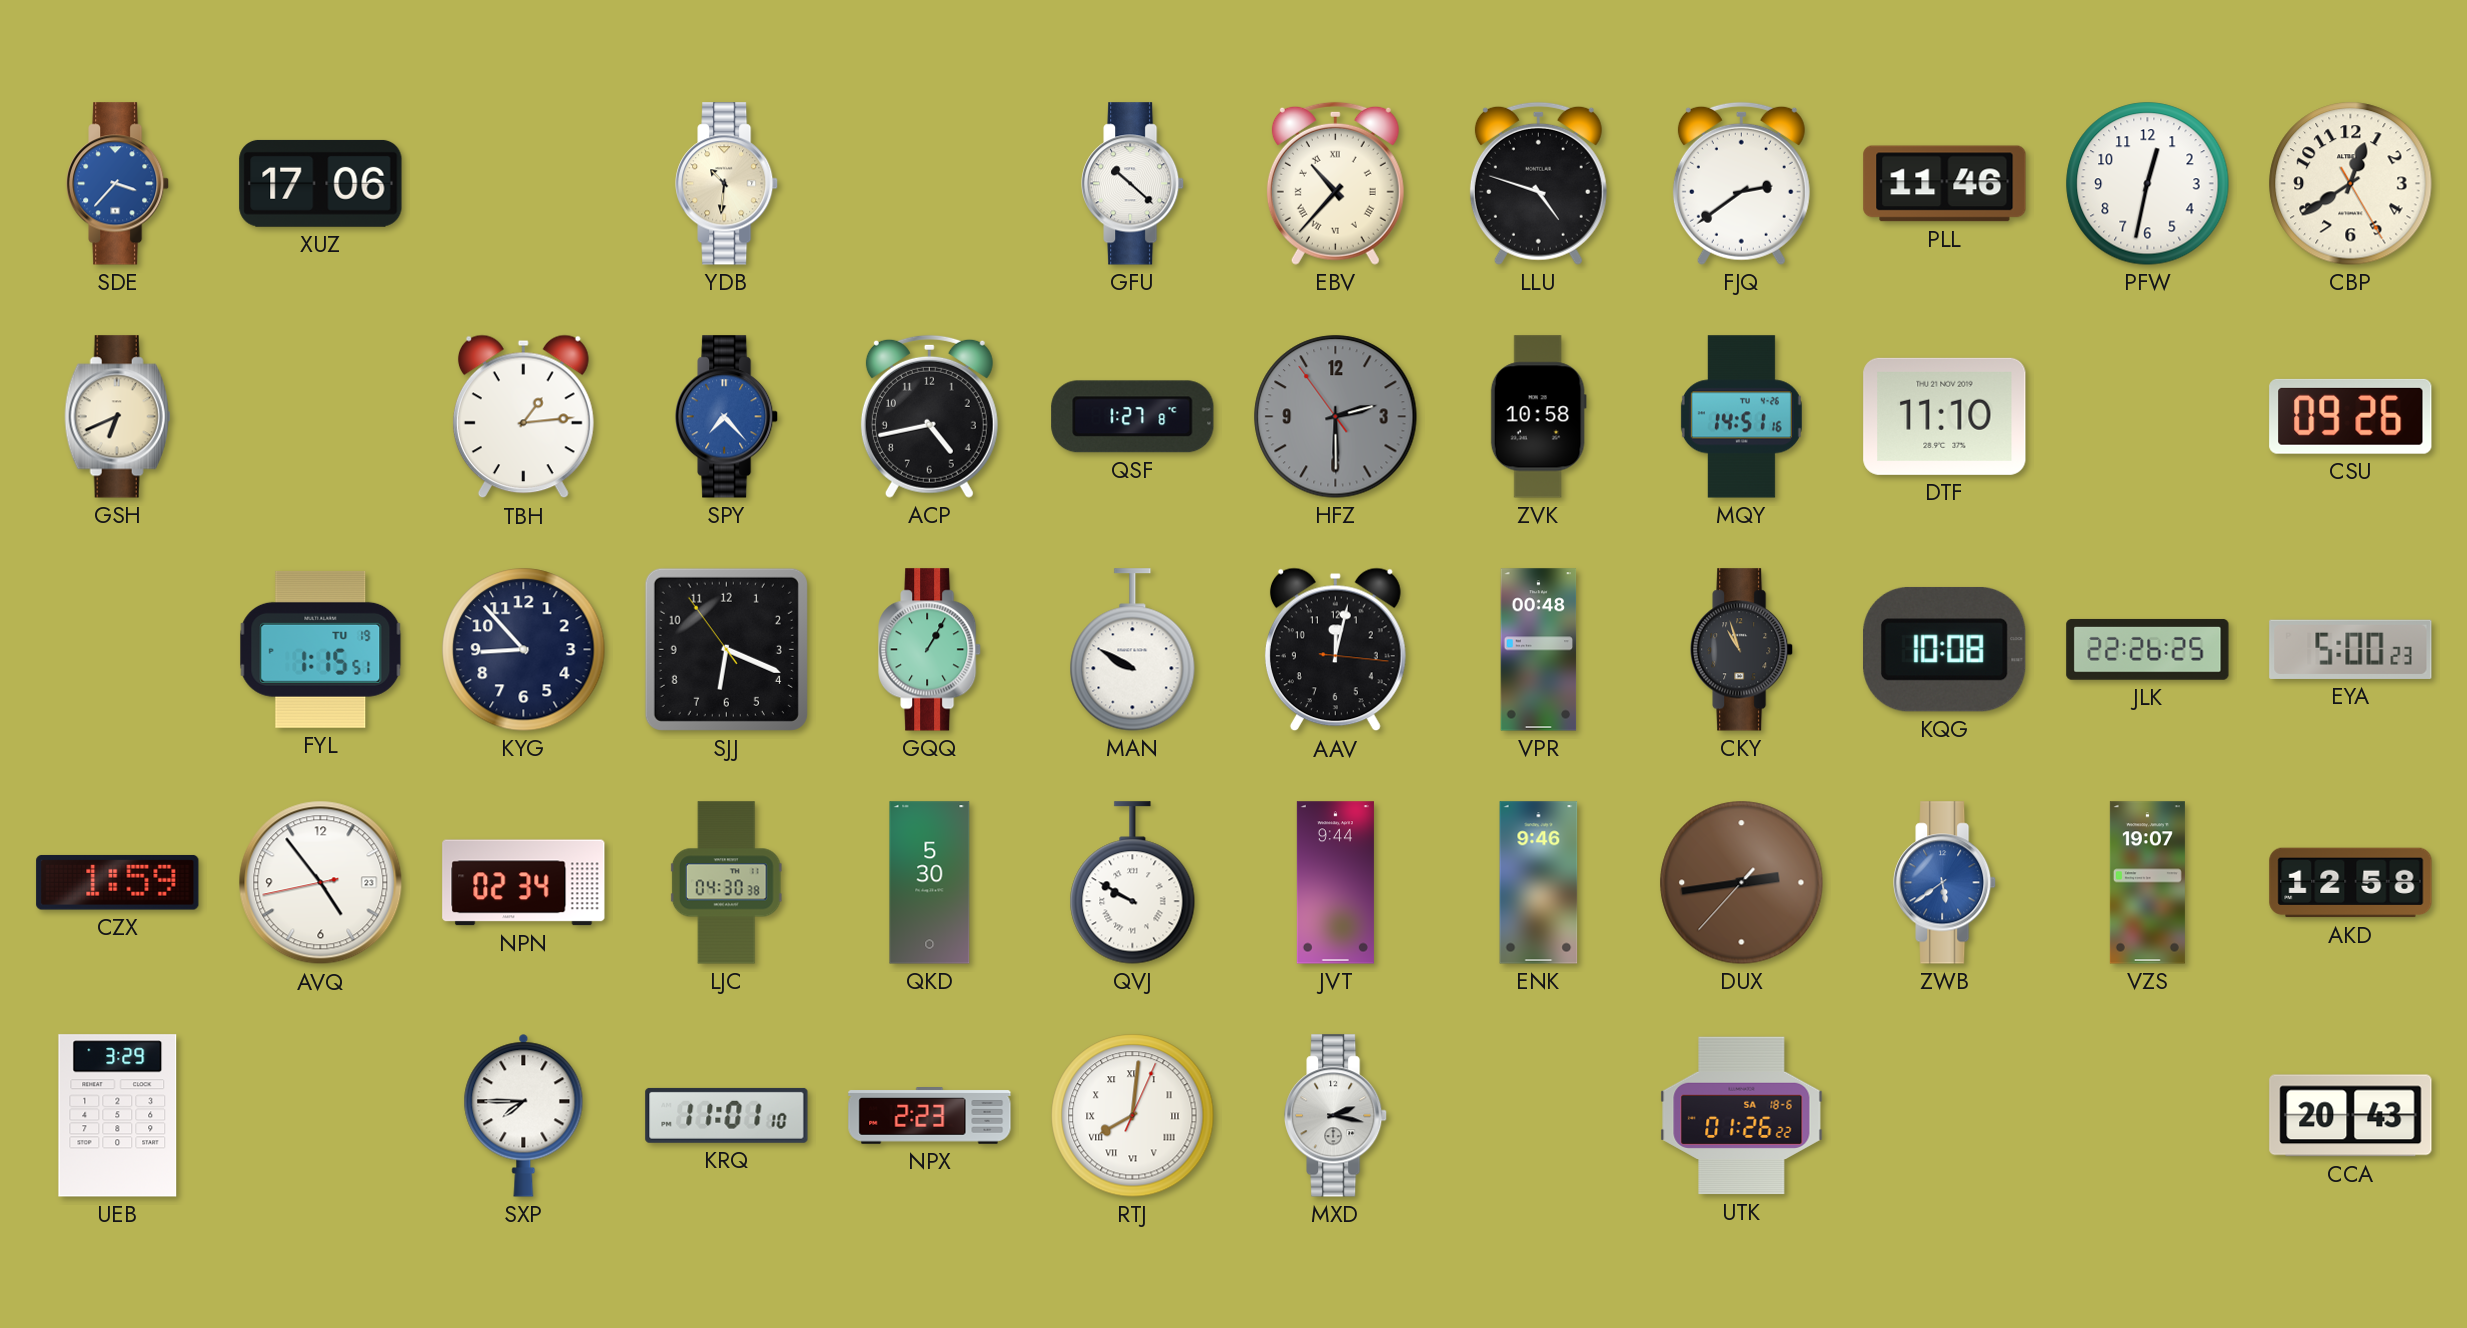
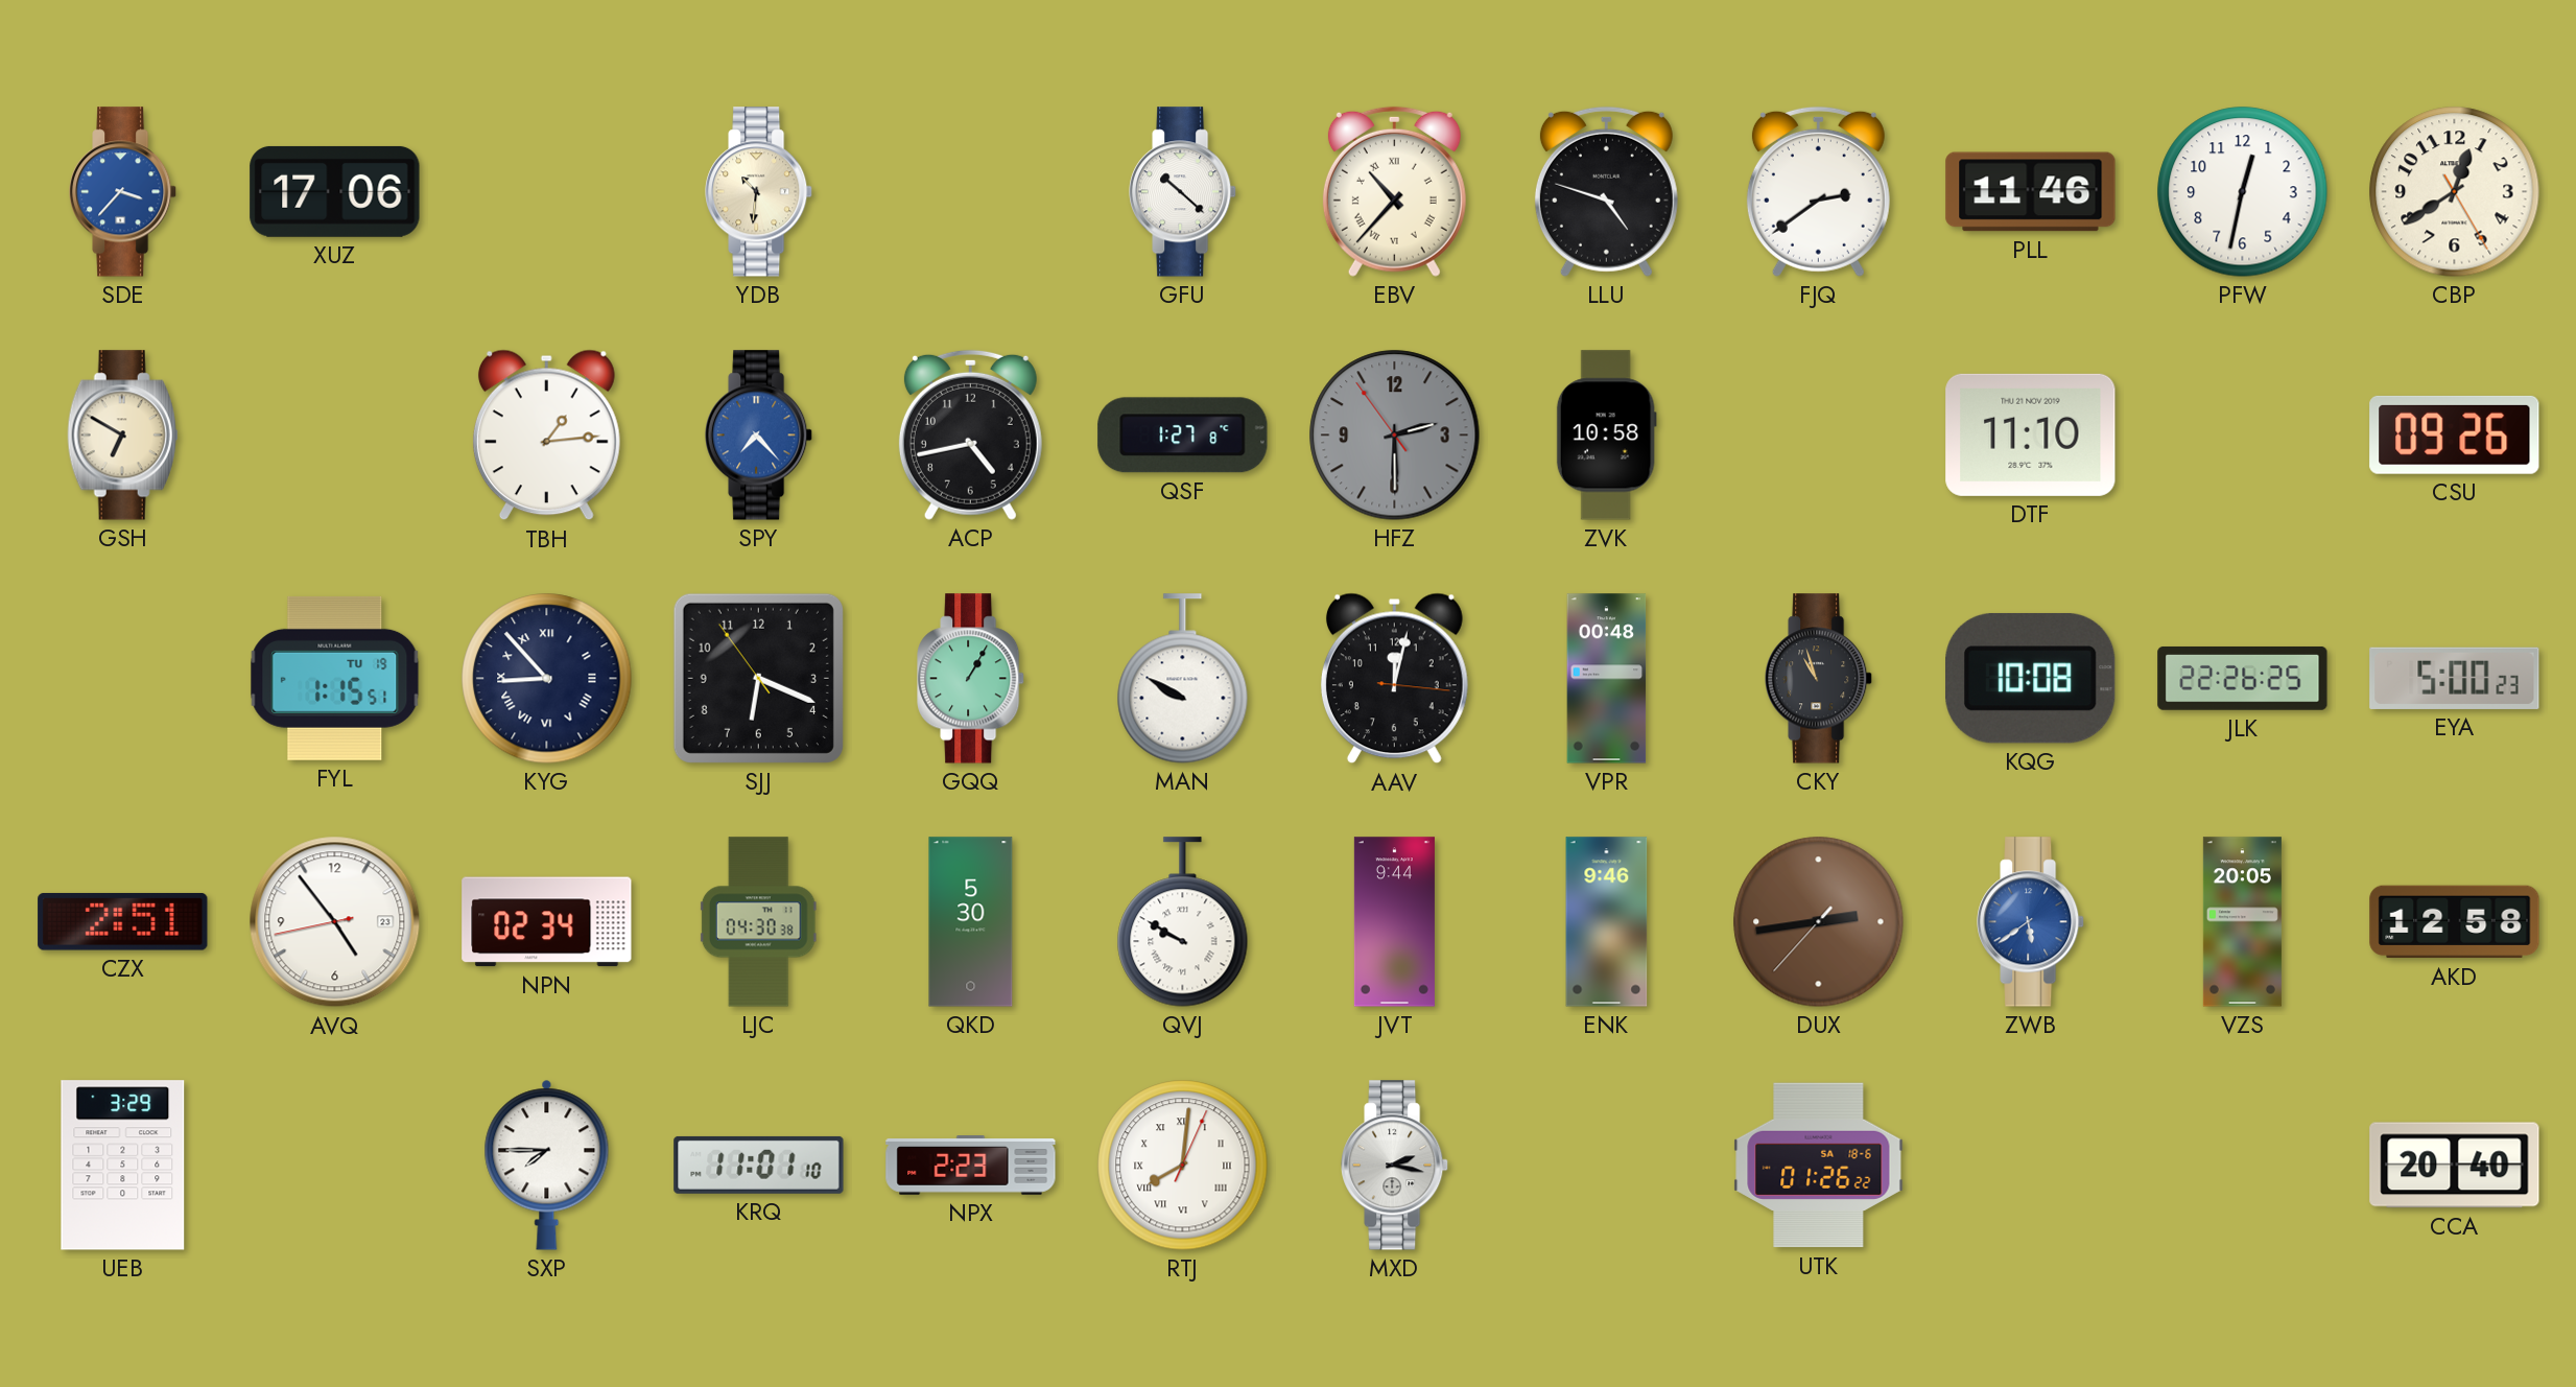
GSH: 6:41 -> 6:50 (123, 436)
MQY: 14:51 -> none (1741, 417)
KYG numerals: Arabic -> Roman (547, 679)
CZX: 1:59 -> 2:51 (123, 922)
VZS: 19:07 -> 20:05 (2242, 922)
CCA: 20:43 -> 20:40 (2455, 1166)
